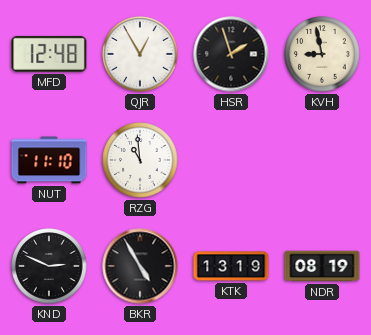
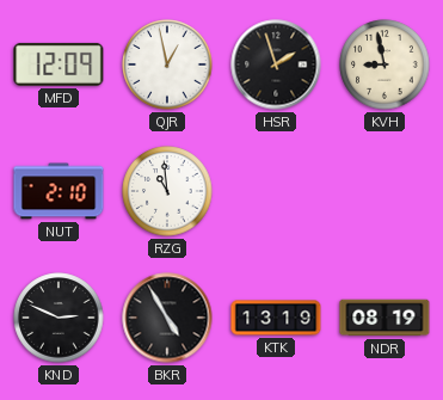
MFD: 12:48 -> 12:09 (59, 64)
QJR: 12:55 -> 12:58 (167, 64)
NUT: 11:10 -> 2:10 (59, 191)
